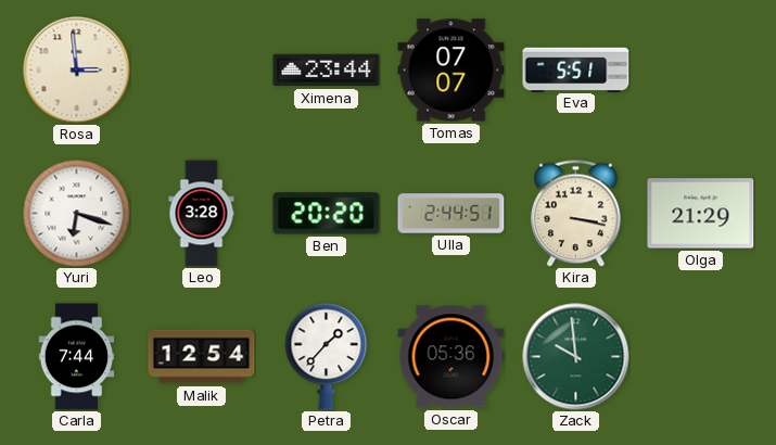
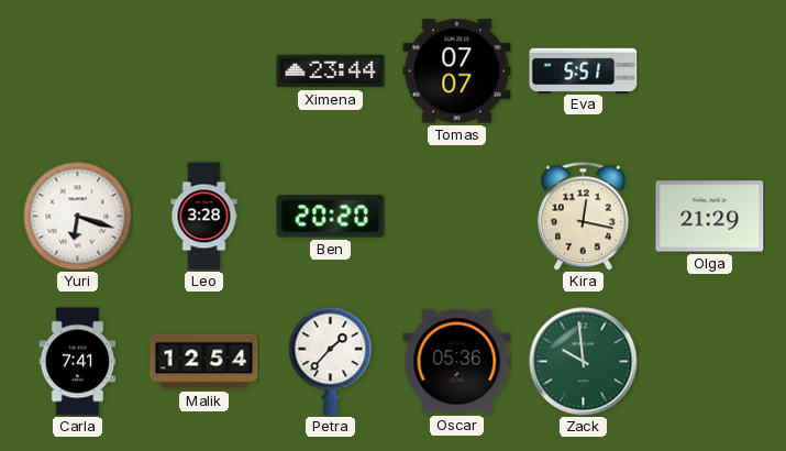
Rosa: 2:59 -> none (77, 71)
Ulla: 2:44 -> none (451, 214)
Kira: 3:17 -> 12:17 (584, 216)
Carla: 7:44 -> 7:41 (78, 362)
